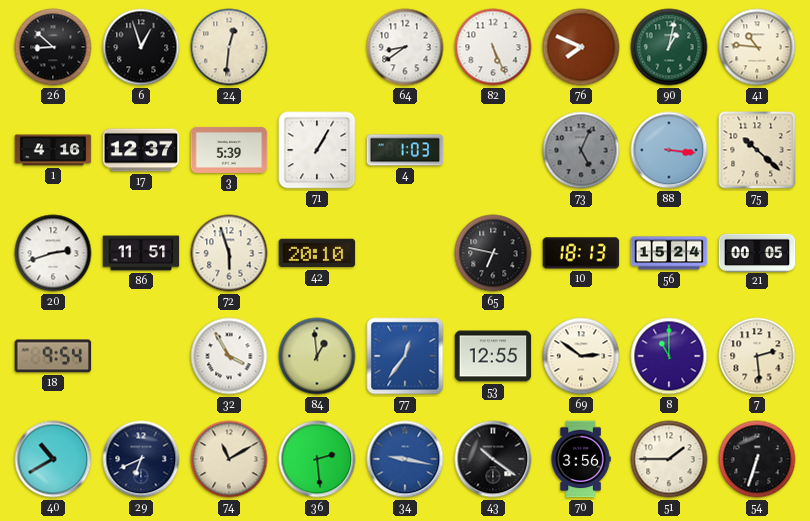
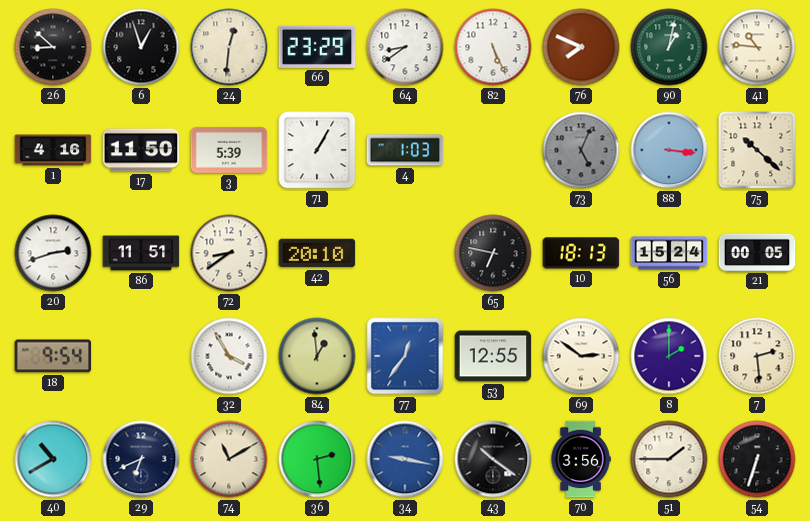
66: none -> 23:29 (317, 47)
17: 12:37 -> 11:50 (141, 150)
72: 5:57 -> 8:39 (229, 253)
8: 11:00 -> 2:00 (669, 356)
